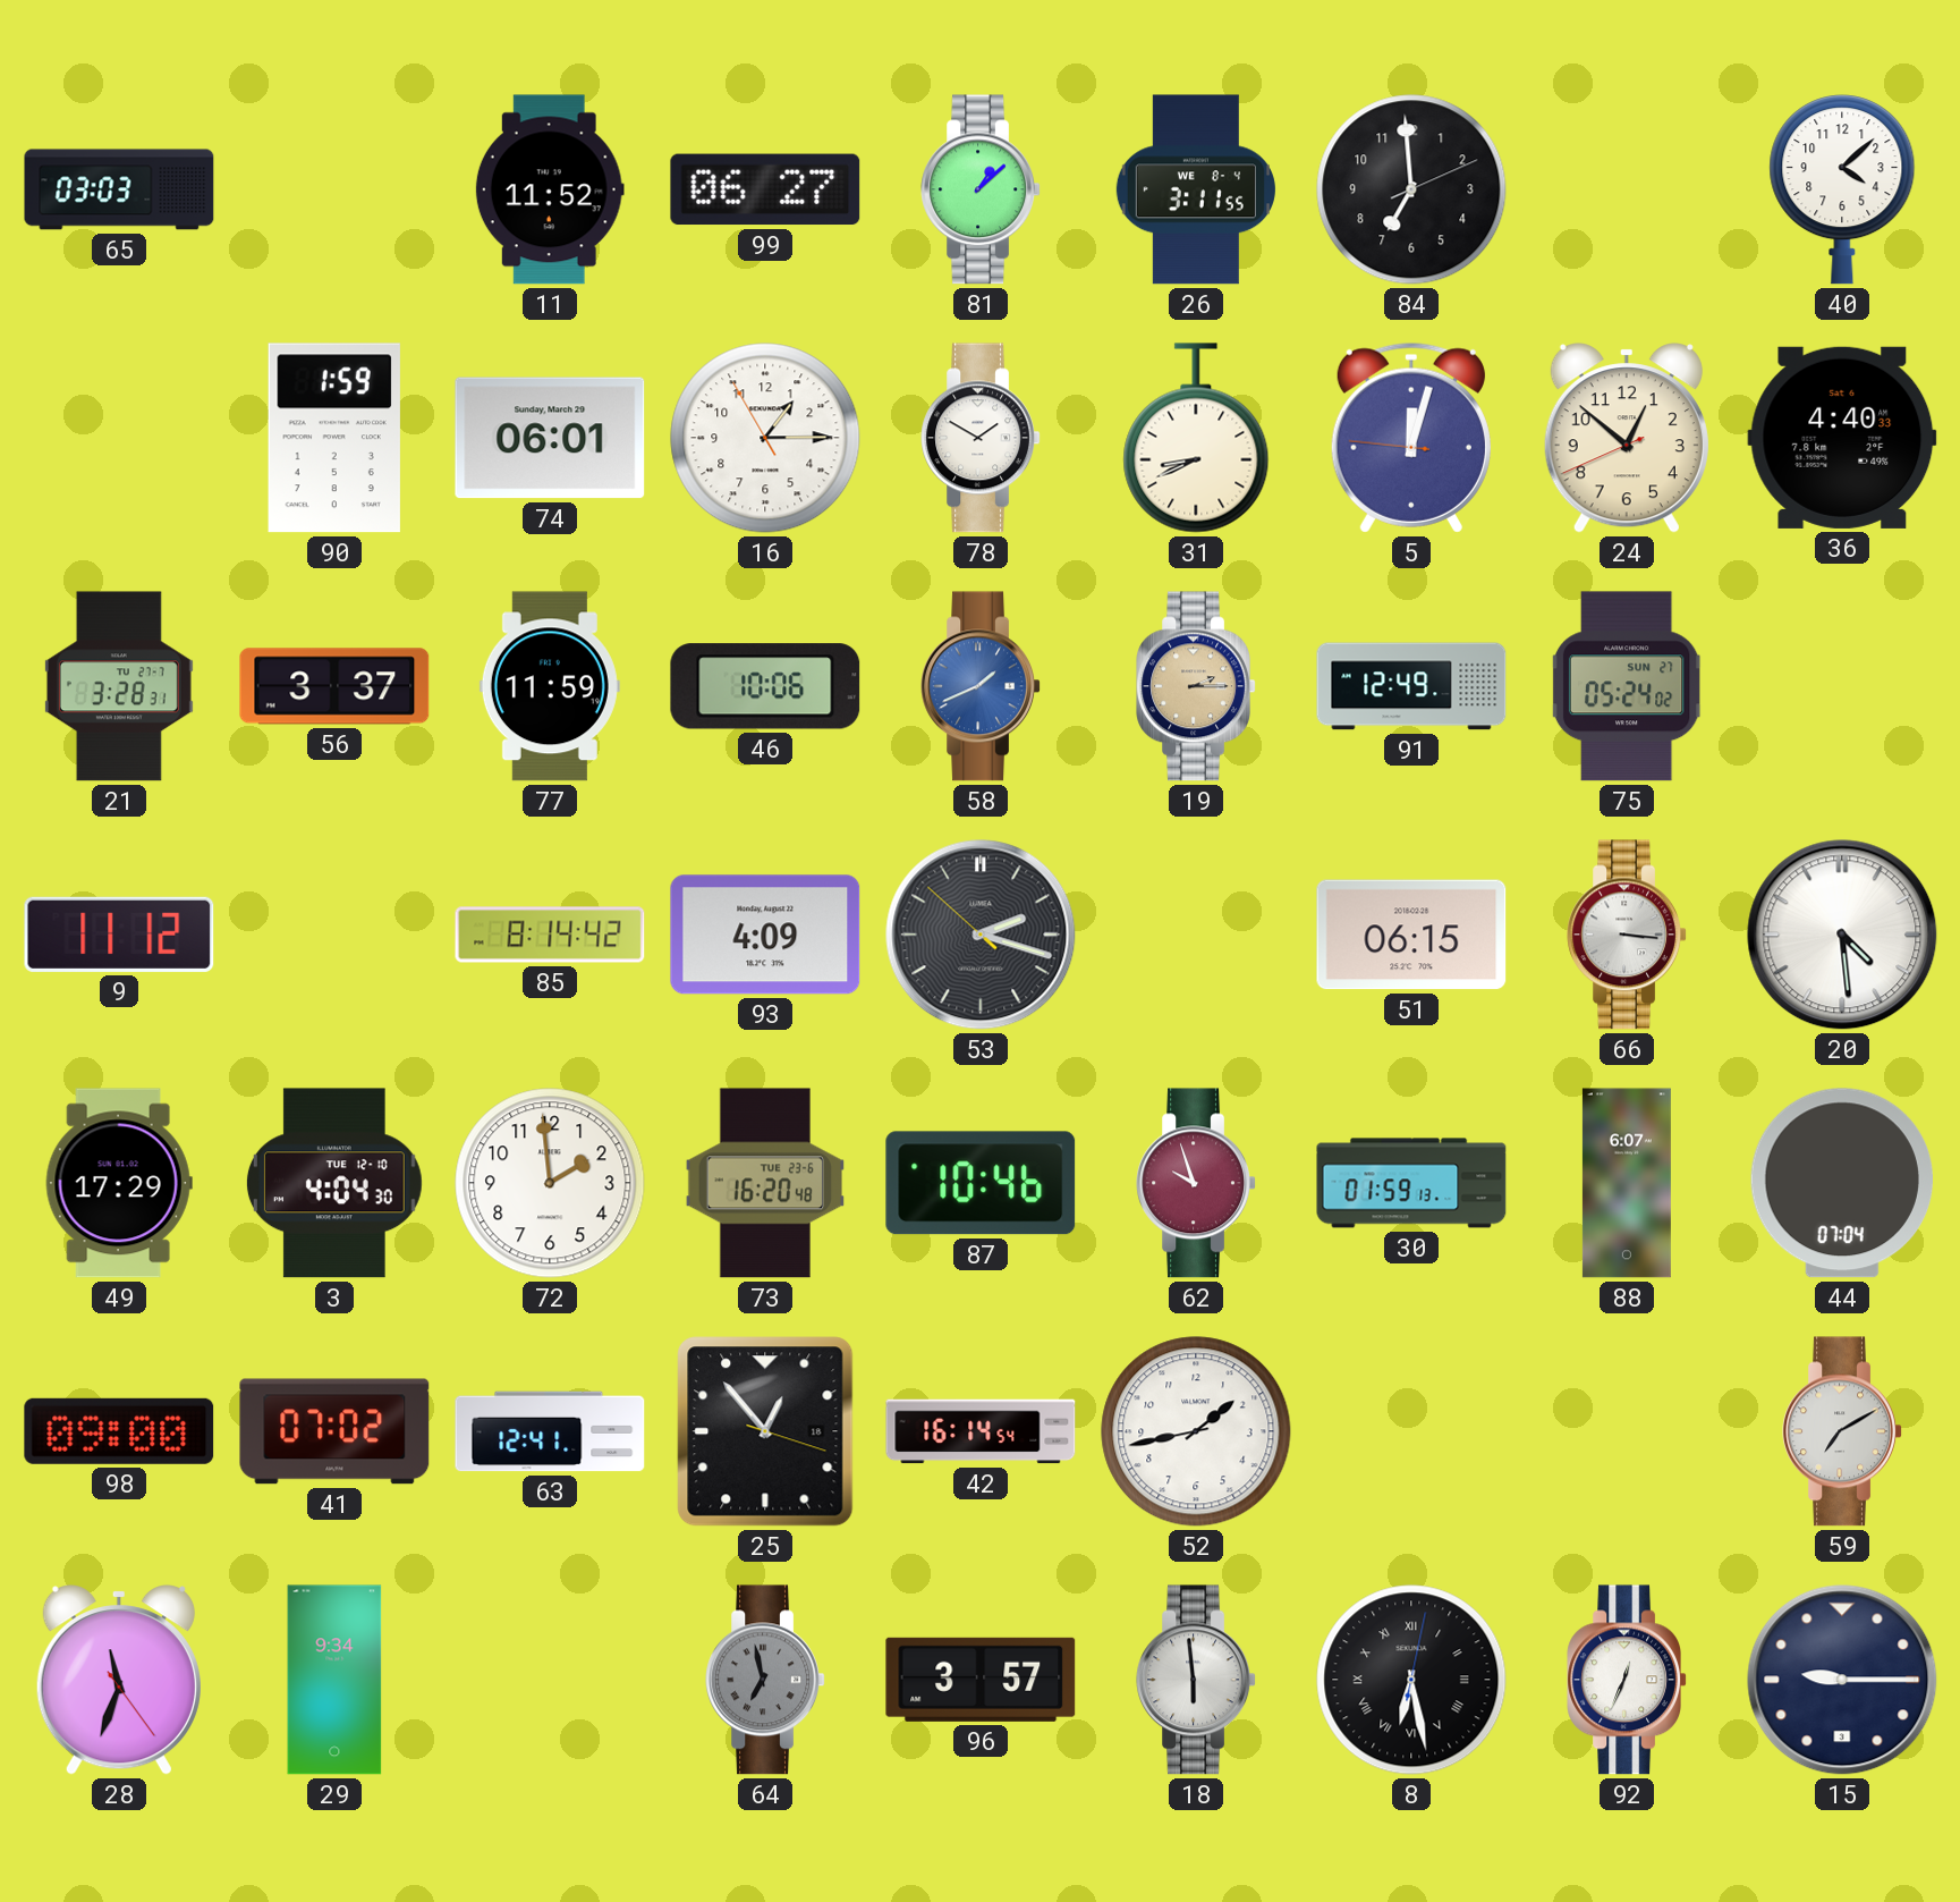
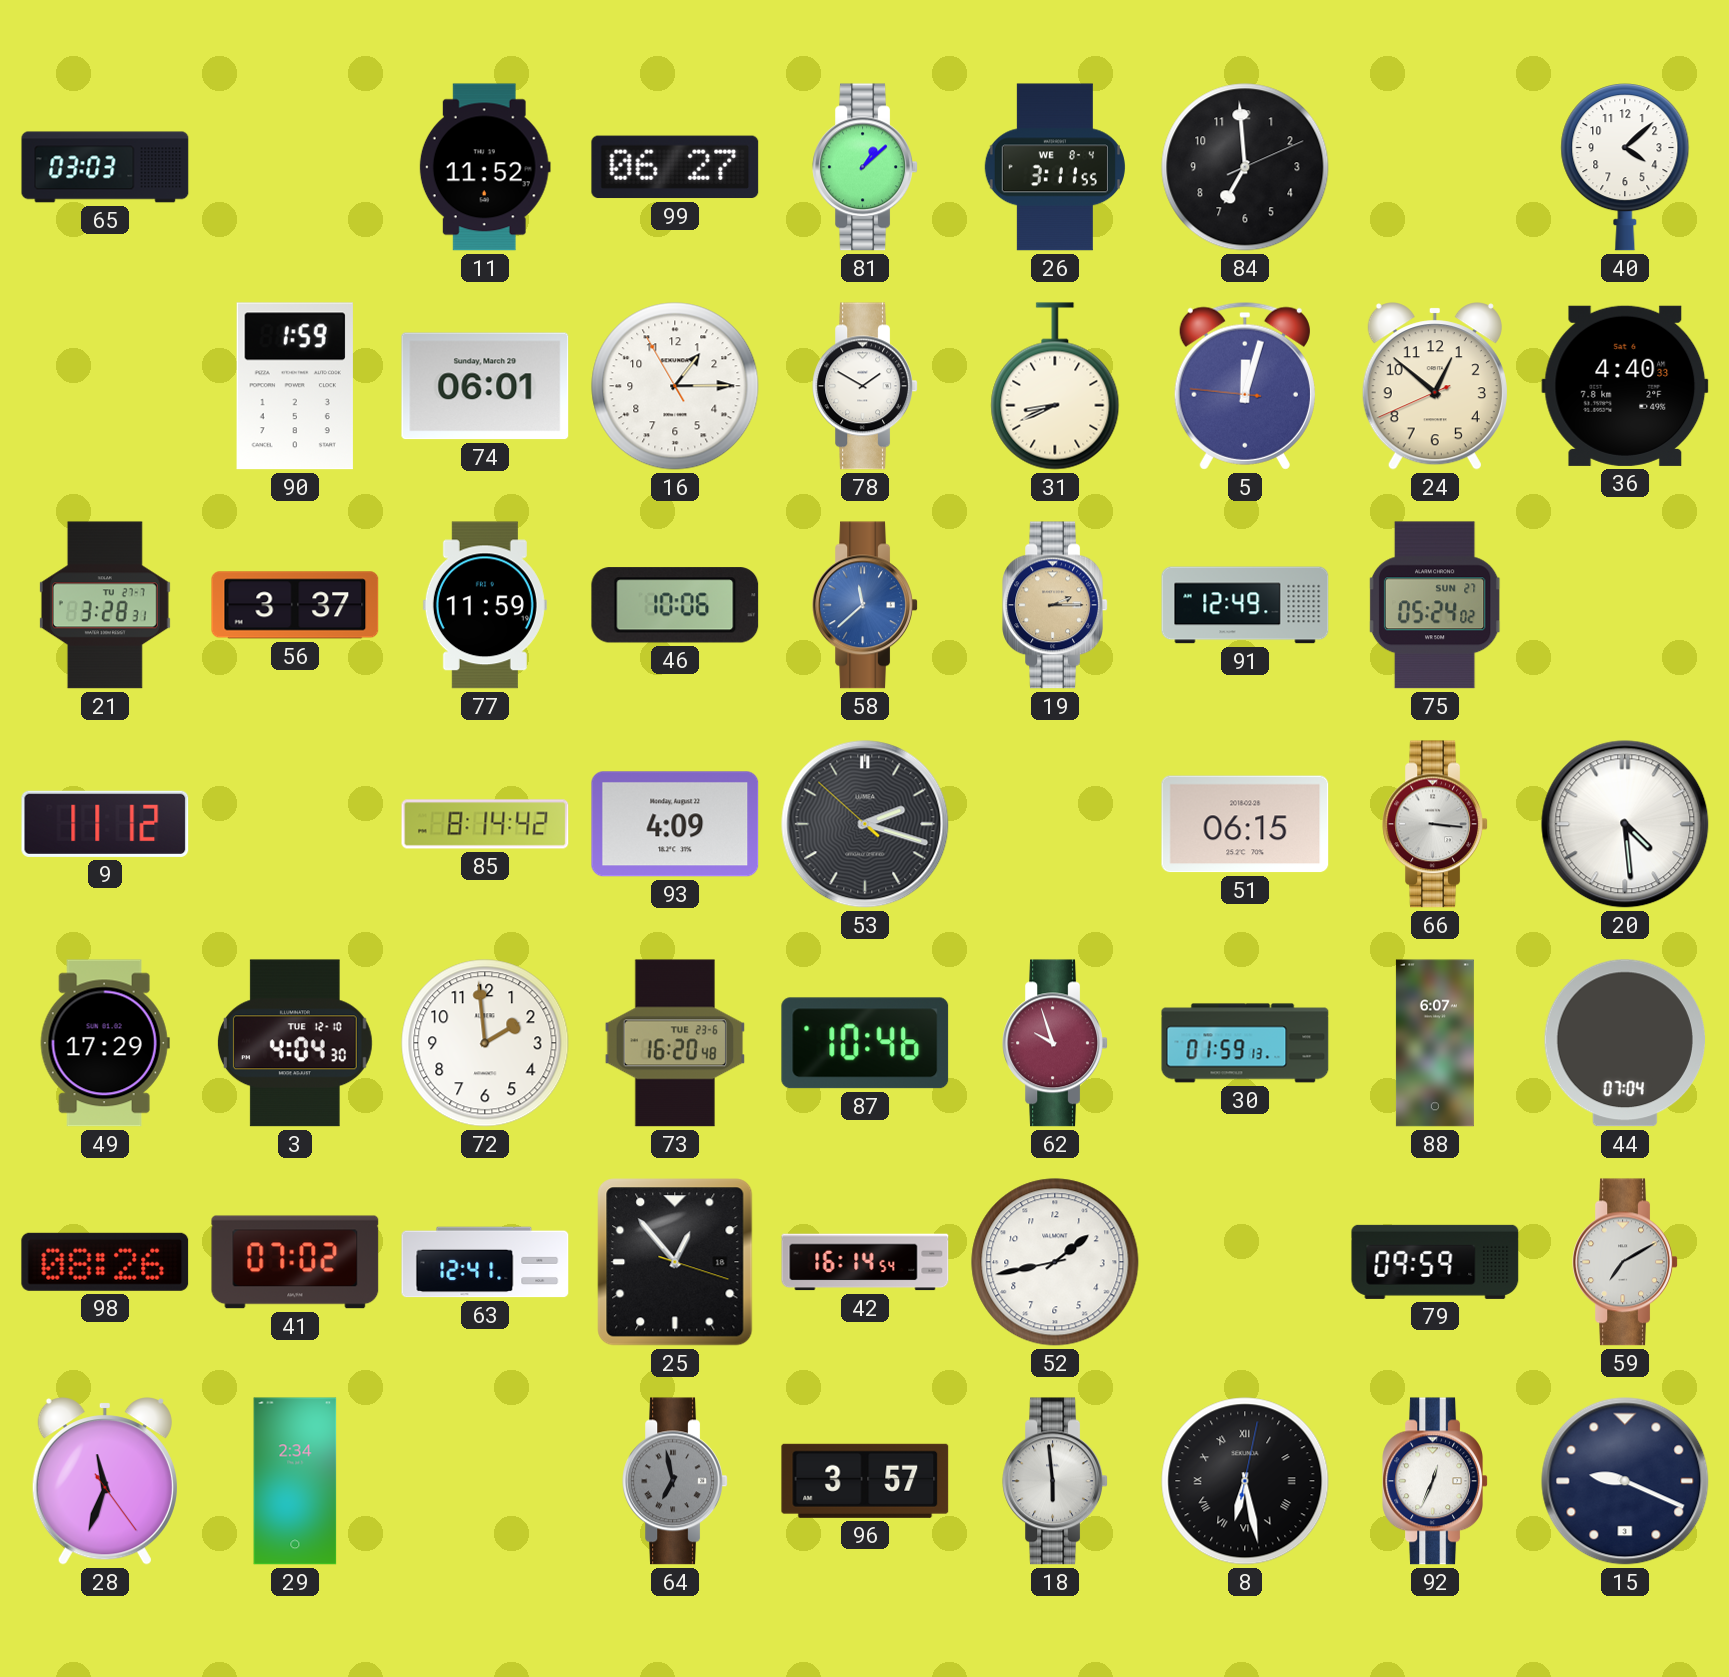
58: 1:41 -> 11:38 (865, 605)
98: 09:00 -> 08:26 (105, 1262)
79: none -> 09:59 (1435, 1262)
29: 9:34 -> 2:34 (295, 1481)
15: 9:15 -> 9:19 (1625, 1481)
